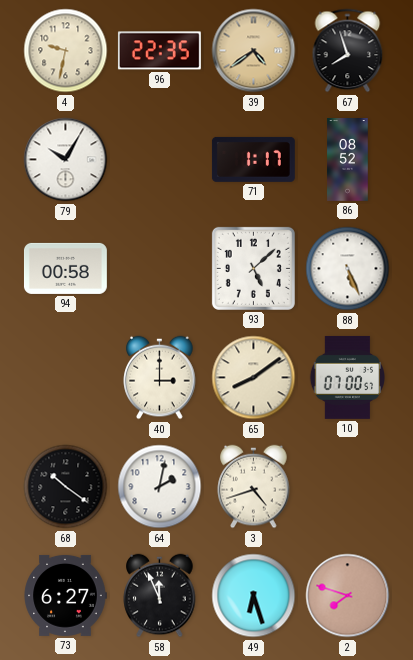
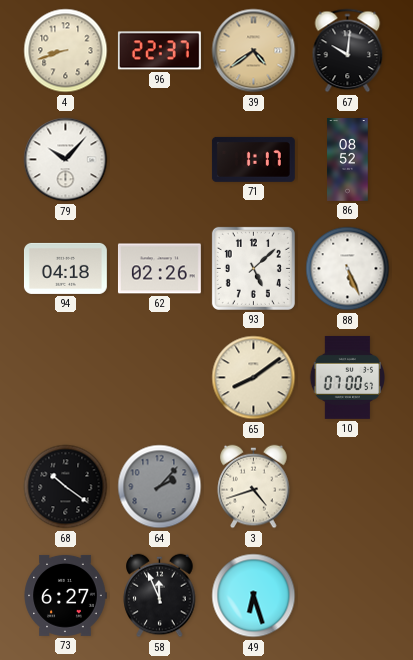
4: 9:32 -> 8:42 (66, 51)
96: 22:35 -> 22:37 (159, 51)
67: 7:57 -> 10:01 (348, 51)
79: 10:05 -> 10:07 (66, 160)
94: 00:58 -> 04:18 (65, 268)
62: none -> 02:26 (159, 269)
40: 3:00 -> none (160, 378)
64: 2:02 -> 2:07 (160, 487)
64 dial: white -> grey (160, 487)
2: 7:48 -> none (348, 596)
